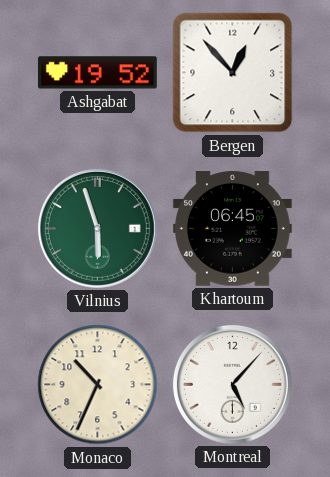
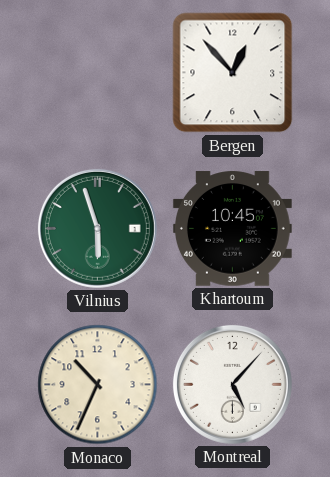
Ashgabat: 19:52 -> none (97, 73)
Khartoum: 06:45 -> 10:45 (232, 229)
